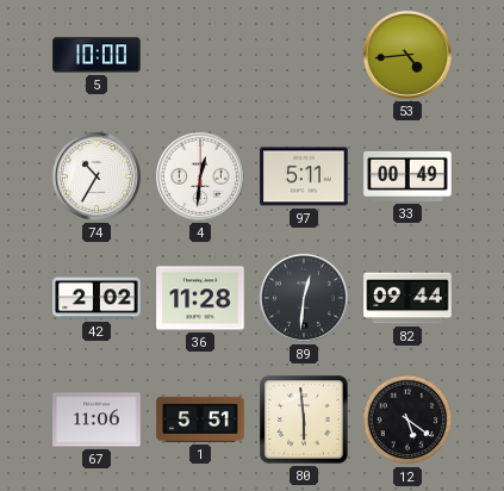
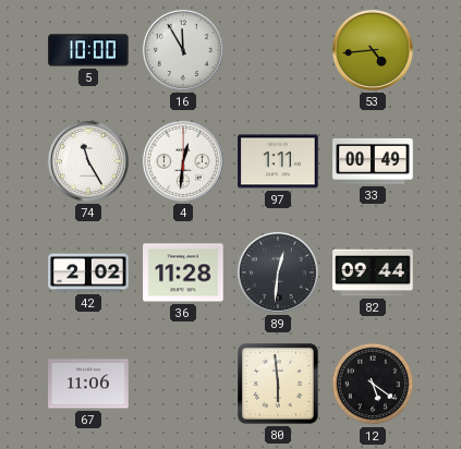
16: none -> 11:55 (183, 50)
74: 10:35 -> 11:25 (88, 161)
97: 5:11 -> 1:11 (278, 161)
1: 5:51 -> none (200, 419)
